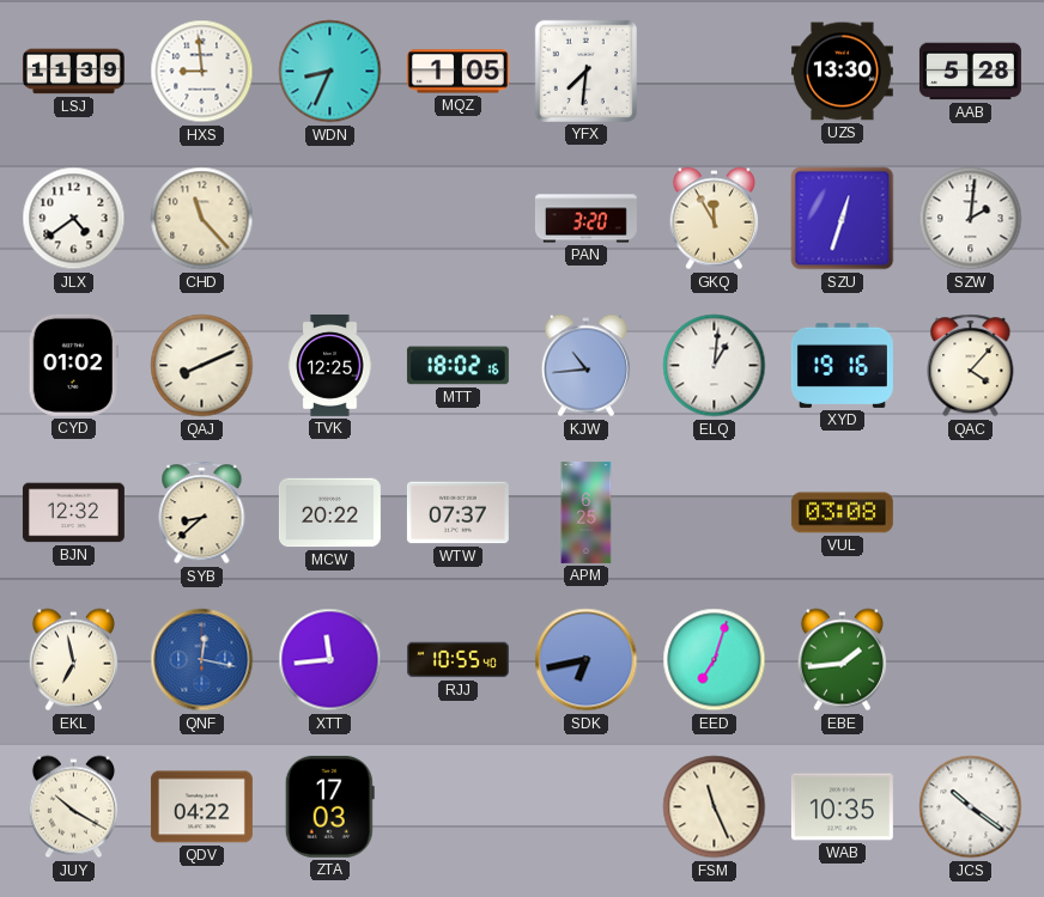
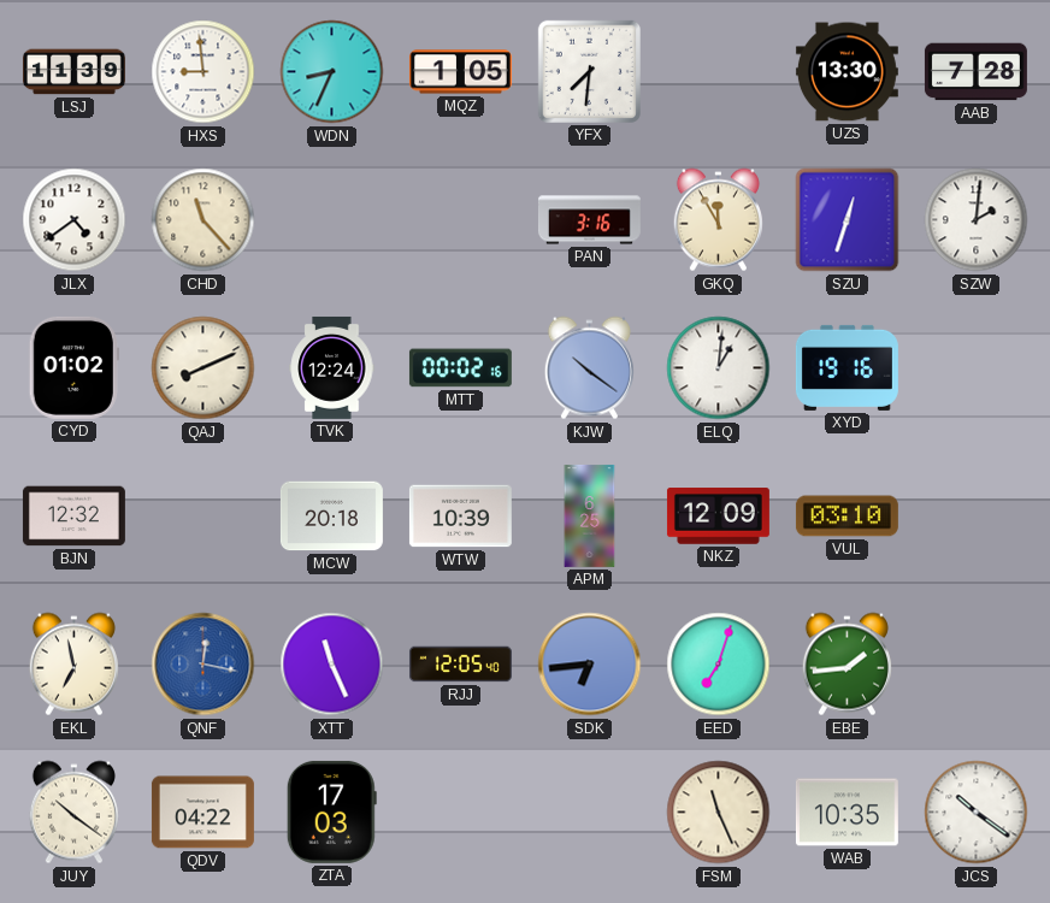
AAB: 5:28 -> 7:28 (975, 72)
PAN: 3:20 -> 3:16 (589, 220)
TVK: 12:25 -> 12:24 (332, 367)
MTT: 18:02 -> 00:02 (460, 368)
KJW: 10:44 -> 10:21 (589, 368)
QAC: 4:07 -> none (971, 366)
SYB: 8:38 -> none (202, 513)
MCW: 20:22 -> 20:18 (331, 517)
WTW: 07:37 -> 10:39 (460, 517)
NKZ: none -> 12:09 (718, 517)
VUL: 03:08 -> 03:10 (847, 517)
XTT: 11:44 -> 11:26 (332, 665)
RJJ: 10:55 -> 12:05 (460, 665)
SDK: 6:43 -> 6:44 (590, 665)
JUY: 10:20 -> 10:21 (73, 813)
